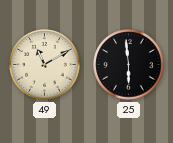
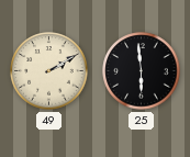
49: 11:10 -> 2:10 (49, 71)
